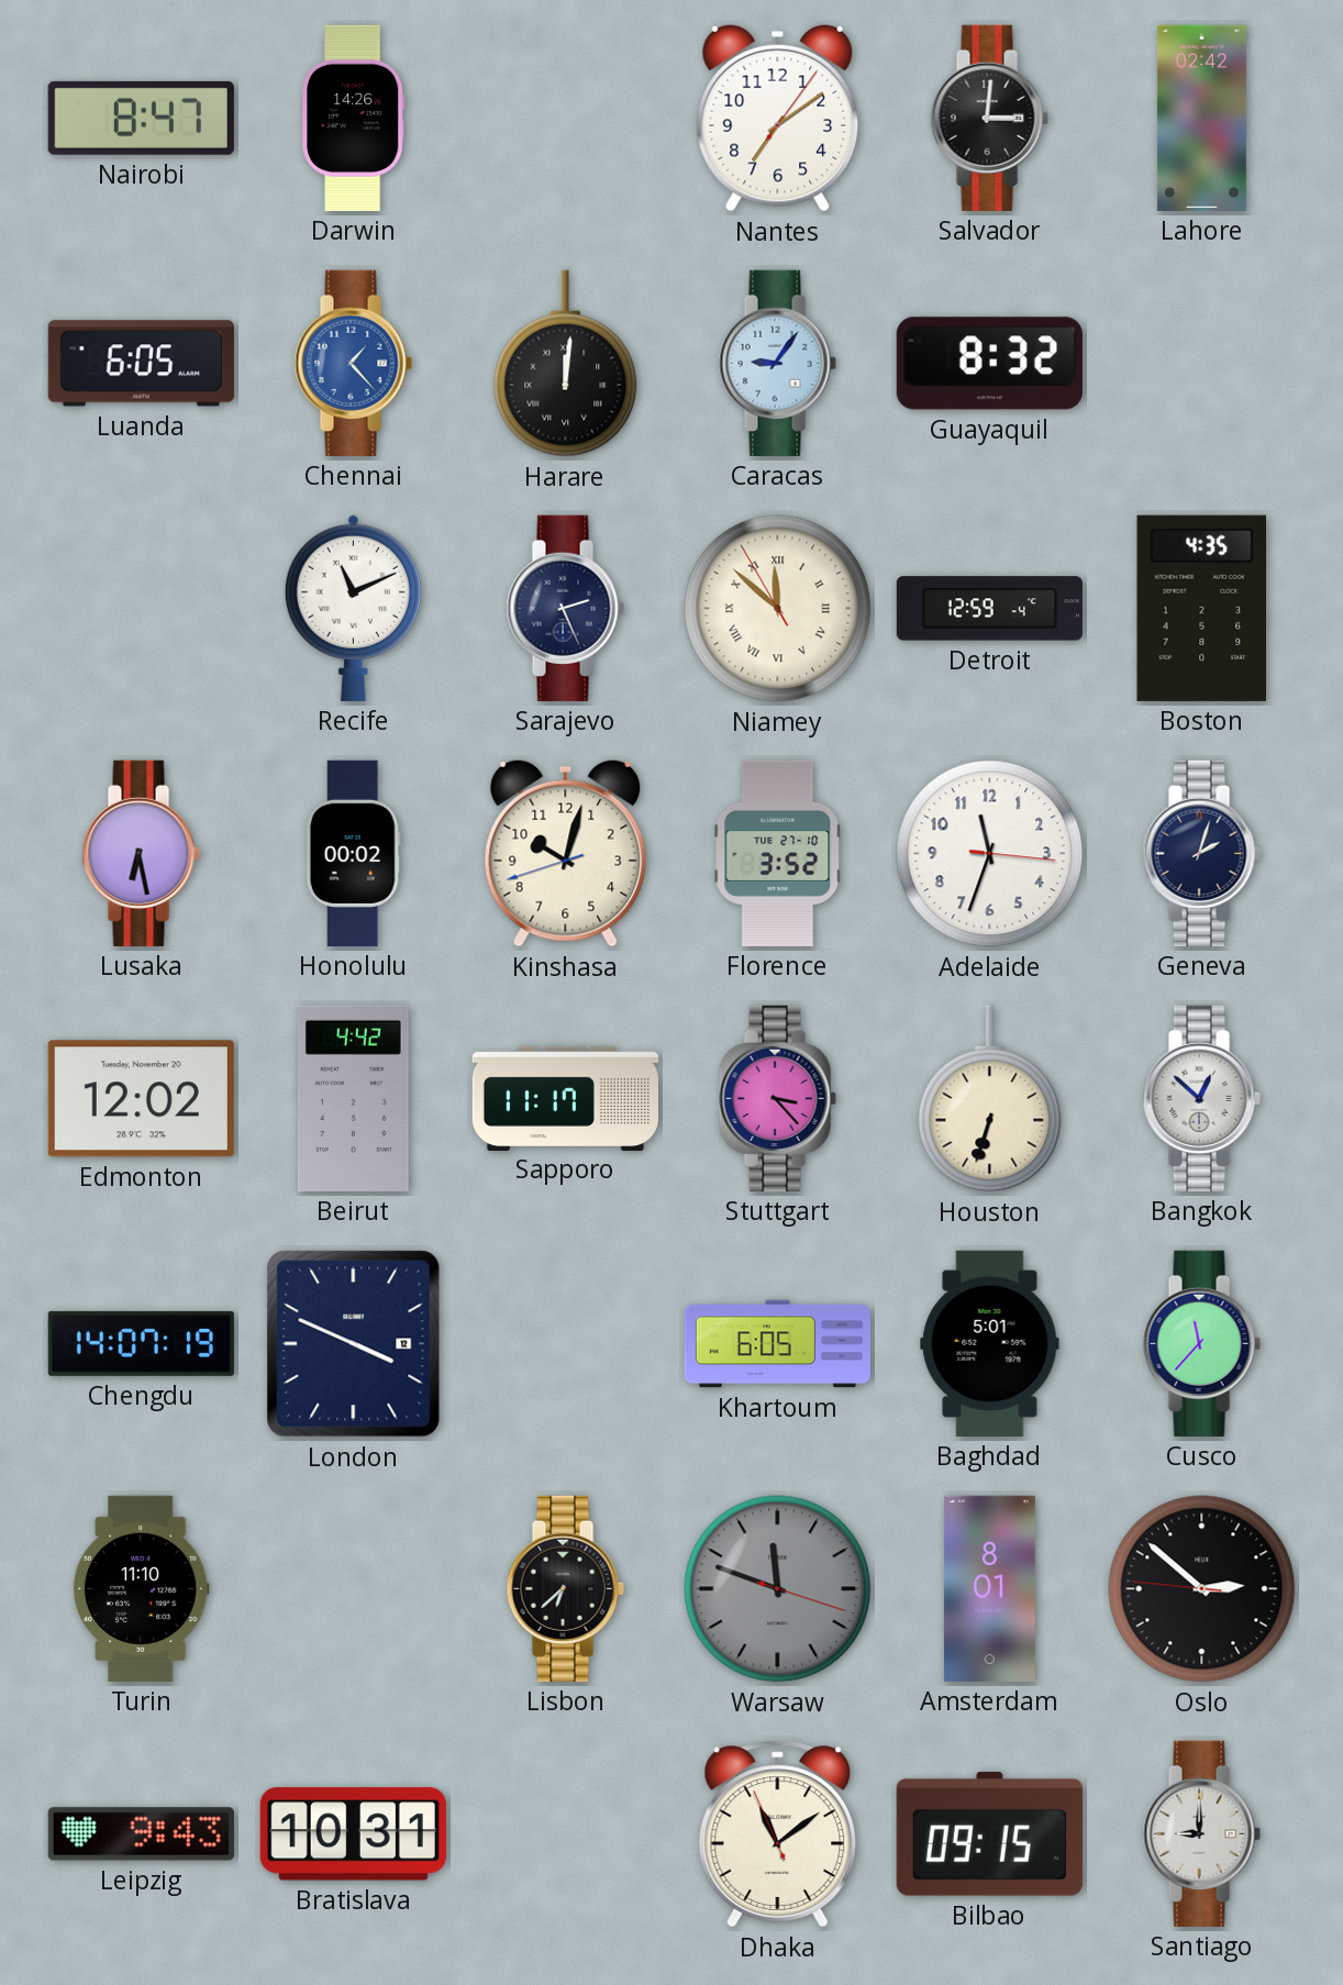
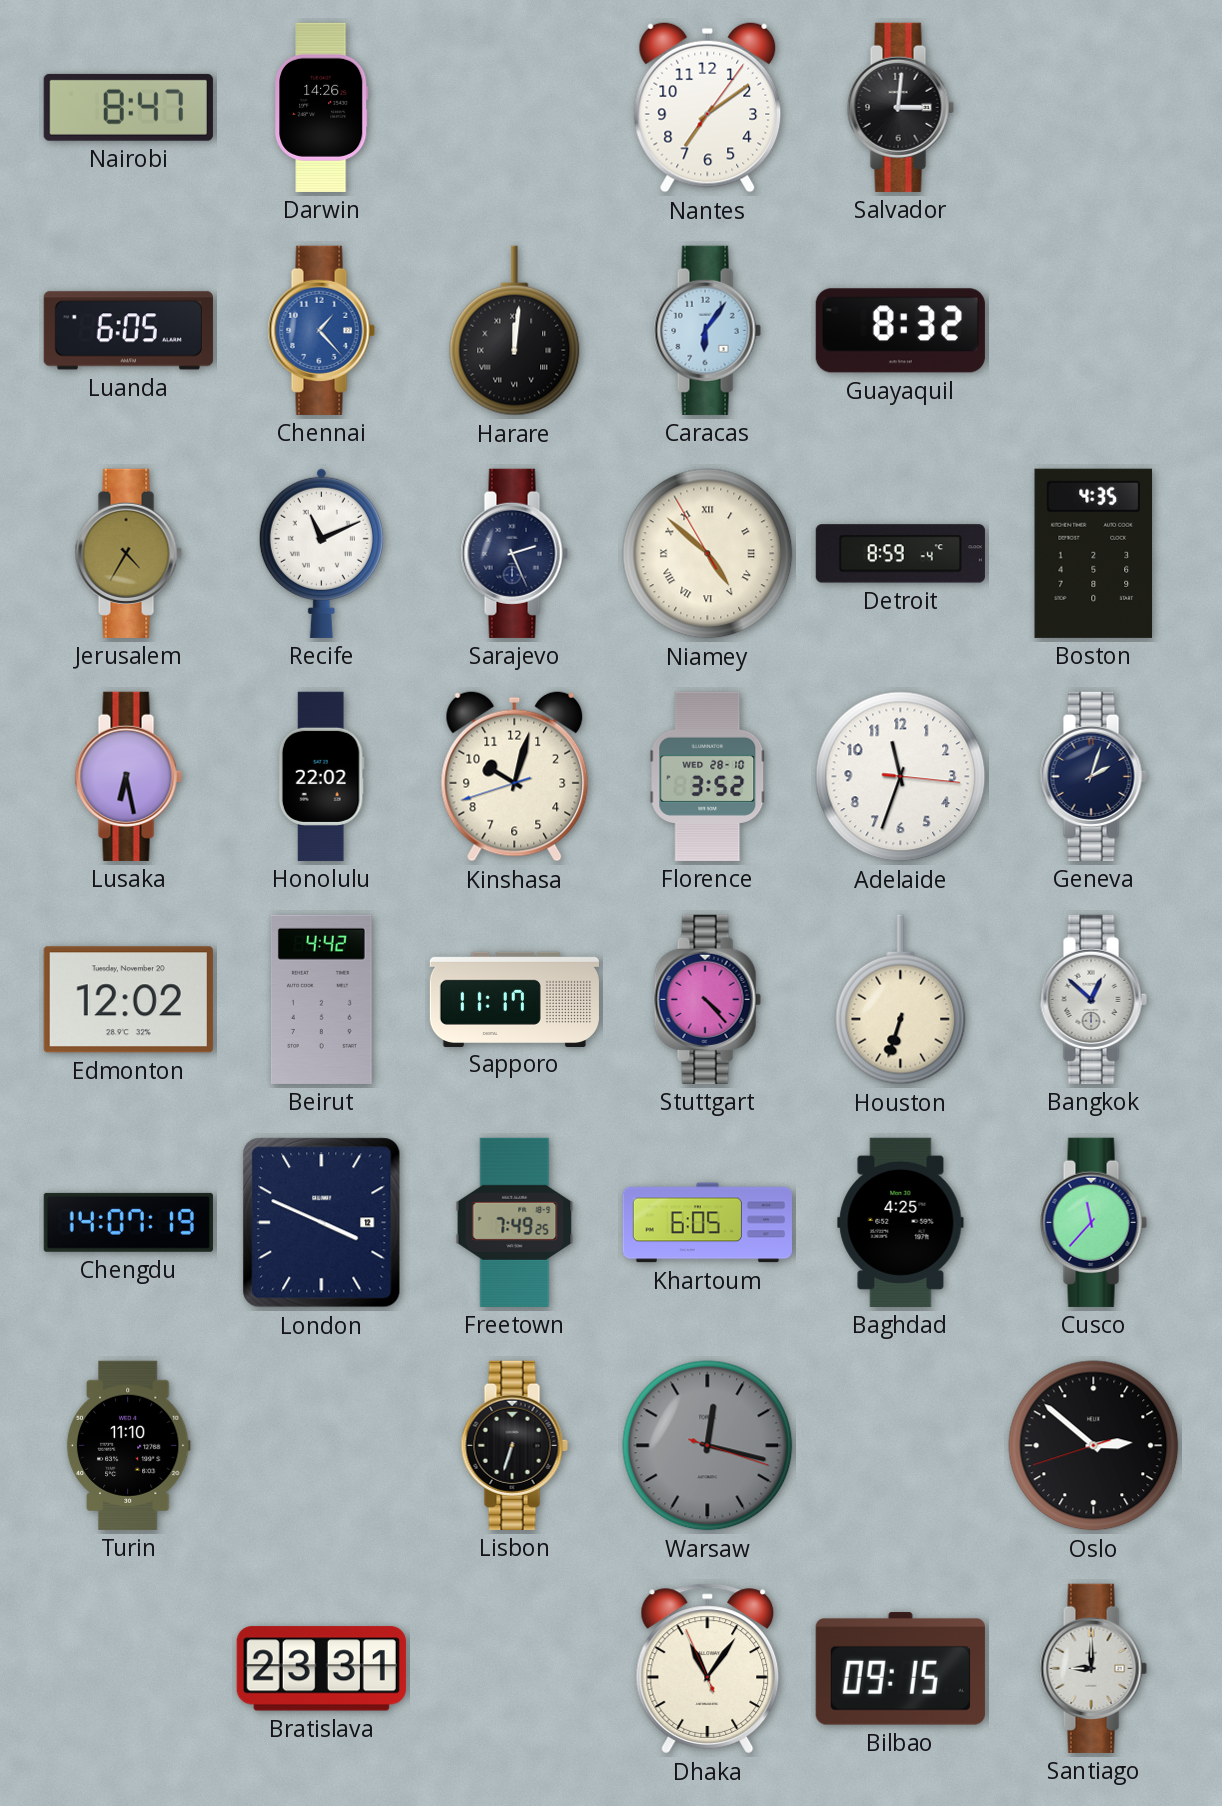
Lahore: 02:42 -> none (1201, 118)
Caracas: 9:06 -> 6:06 (707, 330)
Jerusalem: none -> 4:35 (128, 553)
Niamey: 11:51 -> 4:51 (708, 554)
Detroit: 12:59 -> 8:59 (900, 554)
Honolulu: 00:02 -> 22:02 (321, 776)
Florence date: TUE 27-10 -> WED 28-10 (708, 776)
Stuttgart: 3:23 -> 4:23 (707, 999)
Freetown: none -> 7:49 (515, 1222)
Baghdad: 5:01 -> 4:25 (901, 1222)
Lisbon: 6:38 -> 6:33 (514, 1445)
Warsaw: 11:48 -> 12:17 (708, 1446)
Amsterdam: 8:01 -> none (989, 1588)
Oslo: 2:51:46 -> 2:51:42 (1094, 1446)
Leipzig: 9:43 -> none (141, 1834)
Bratislava: 10:31 -> 23:31 (321, 1669)
Dhaka: 11:08 -> 11:05 (708, 1669)
